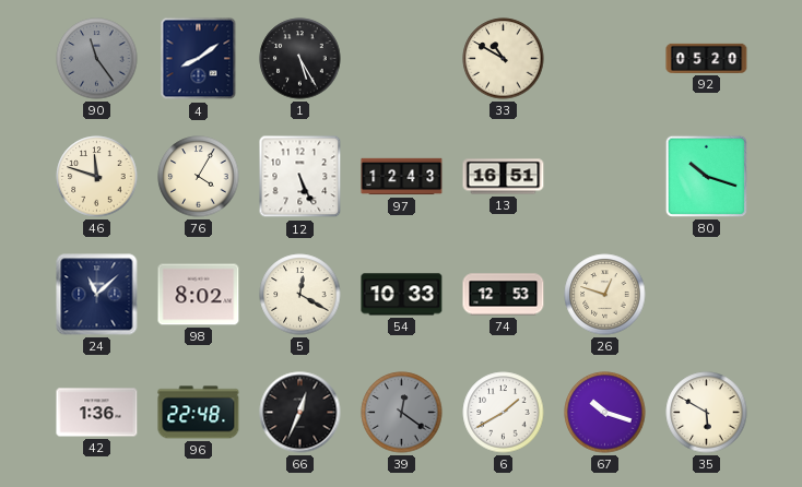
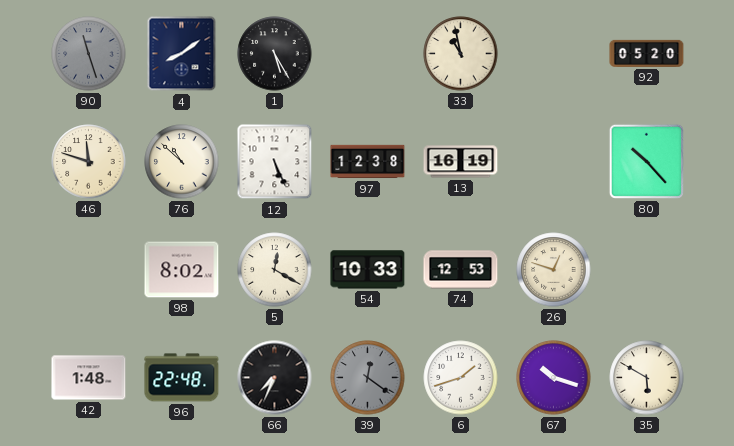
90: 11:24 -> 11:27 (89, 54)
33: 10:50 -> 10:58 (461, 54)
76: 4:05 -> 10:52 (182, 162)
97: 12:43 -> 12:38 (368, 162)
13: 16:51 -> 16:19 (461, 162)
80: 10:18 -> 10:23 (646, 161)
24: 11:08 -> none (97, 295)
42: 1:36 -> 1:48 (89, 378)
66: 12:34 -> 7:34 (275, 378)
6: 1:40 -> 1:42 (461, 378)
